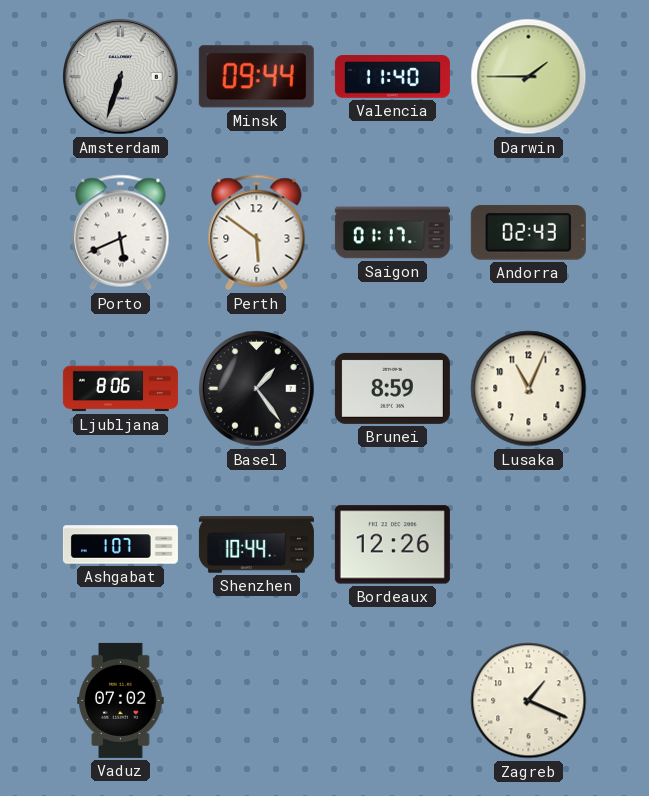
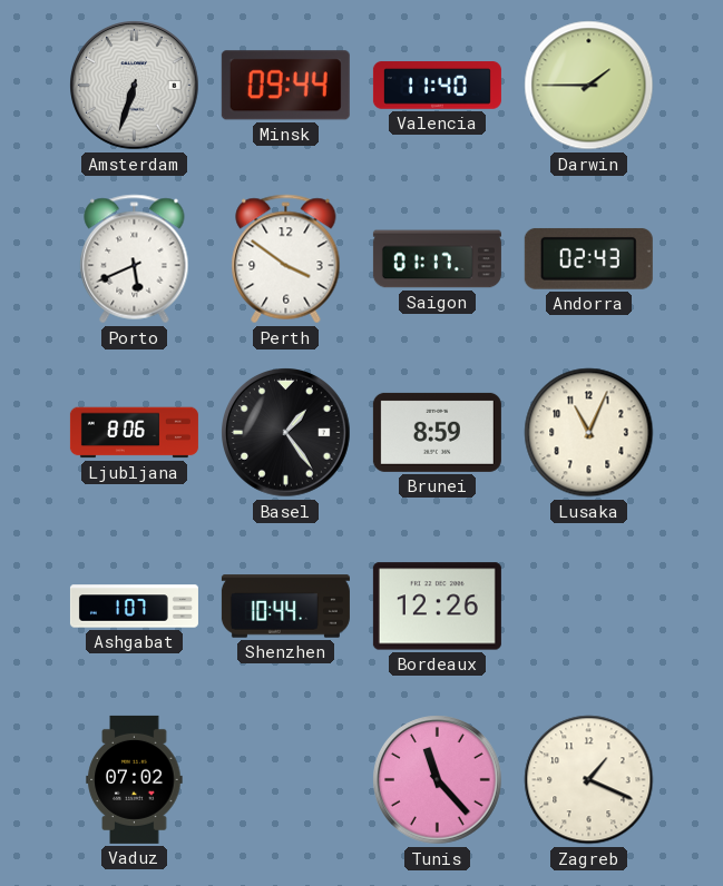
Perth: 5:51 -> 3:51 (286, 259)
Tunis: none -> 11:23 (438, 780)
